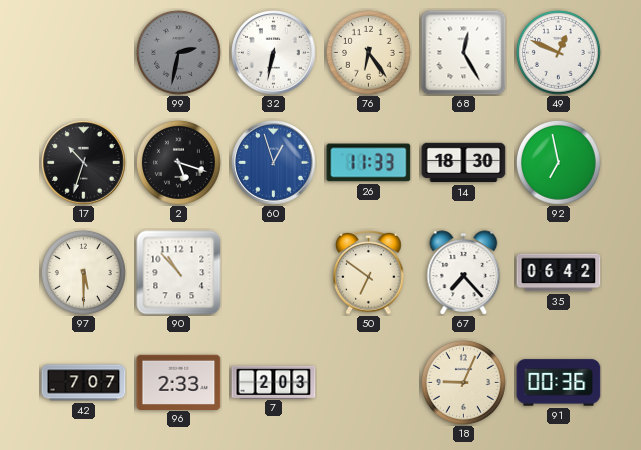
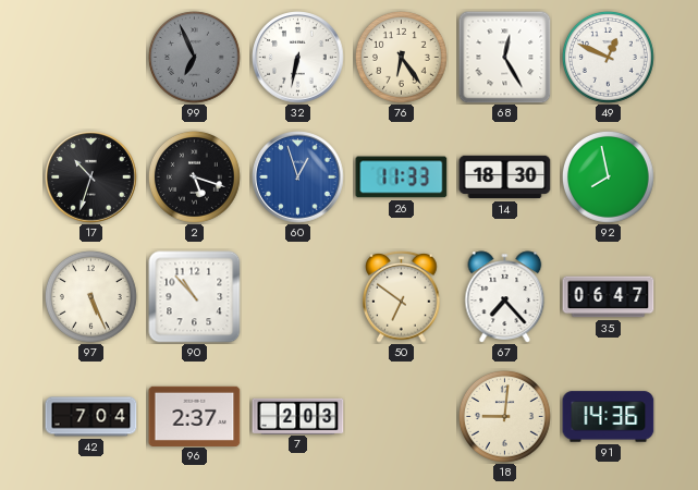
99: 2:32 -> 6:56 (194, 57)
92: 6:58 -> 7:58 (608, 176)
97: 5:30 -> 5:26 (90, 296)
35: 06:42 -> 06:47 (609, 297)
42: 7:07 -> 7:04 (91, 417)
96: 2:33 -> 2:37 (195, 416)
18: 9:04 -> 9:01 (504, 416)
91: 00:36 -> 14:36 (609, 417)
